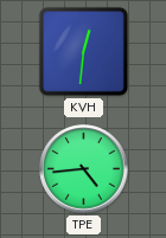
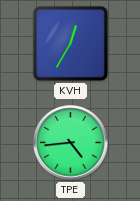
KVH: 12:31 -> 12:35 (70, 43)
